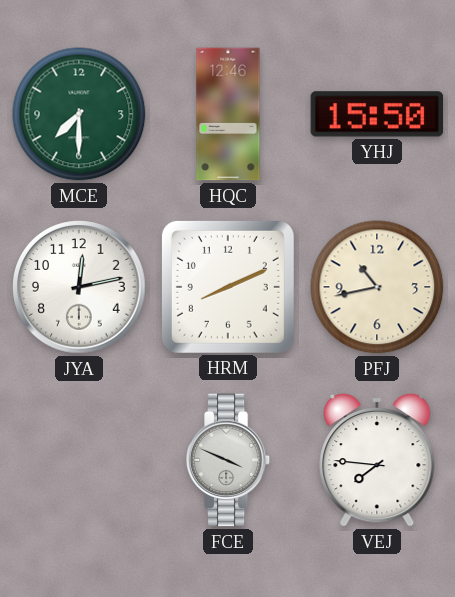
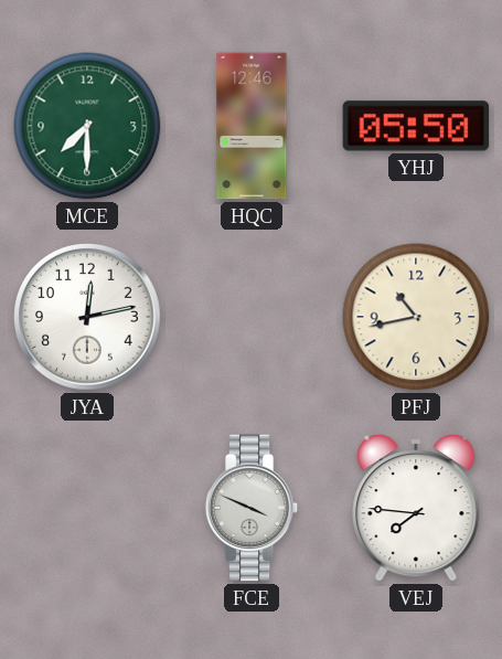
YHJ: 15:50 -> 05:50 (416, 126)
HRM: 8:11 -> none (228, 287)
